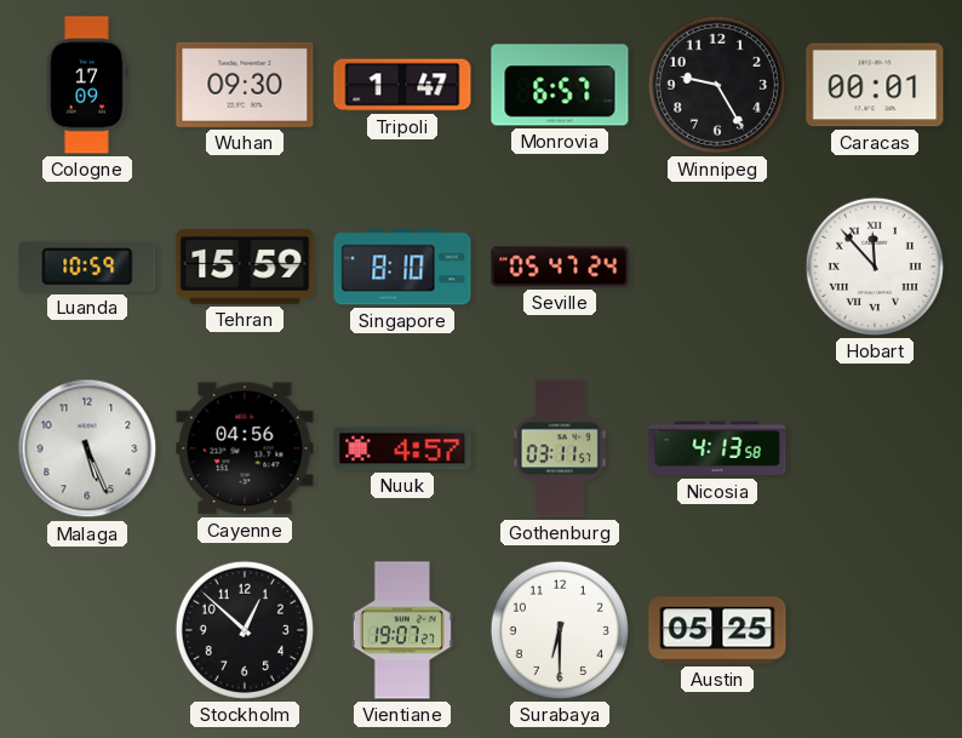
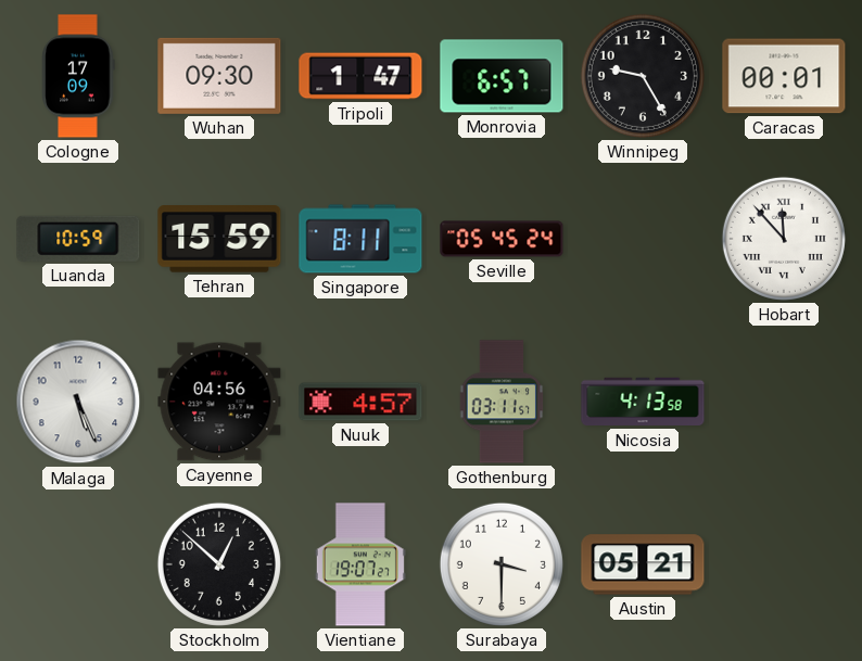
Singapore: 8:10 -> 8:11 (360, 239)
Seville: 05:47 -> 05:45 (502, 239)
Surabaya: 6:30 -> 3:30 (502, 564)
Austin: 05:25 -> 05:21 (643, 564)
